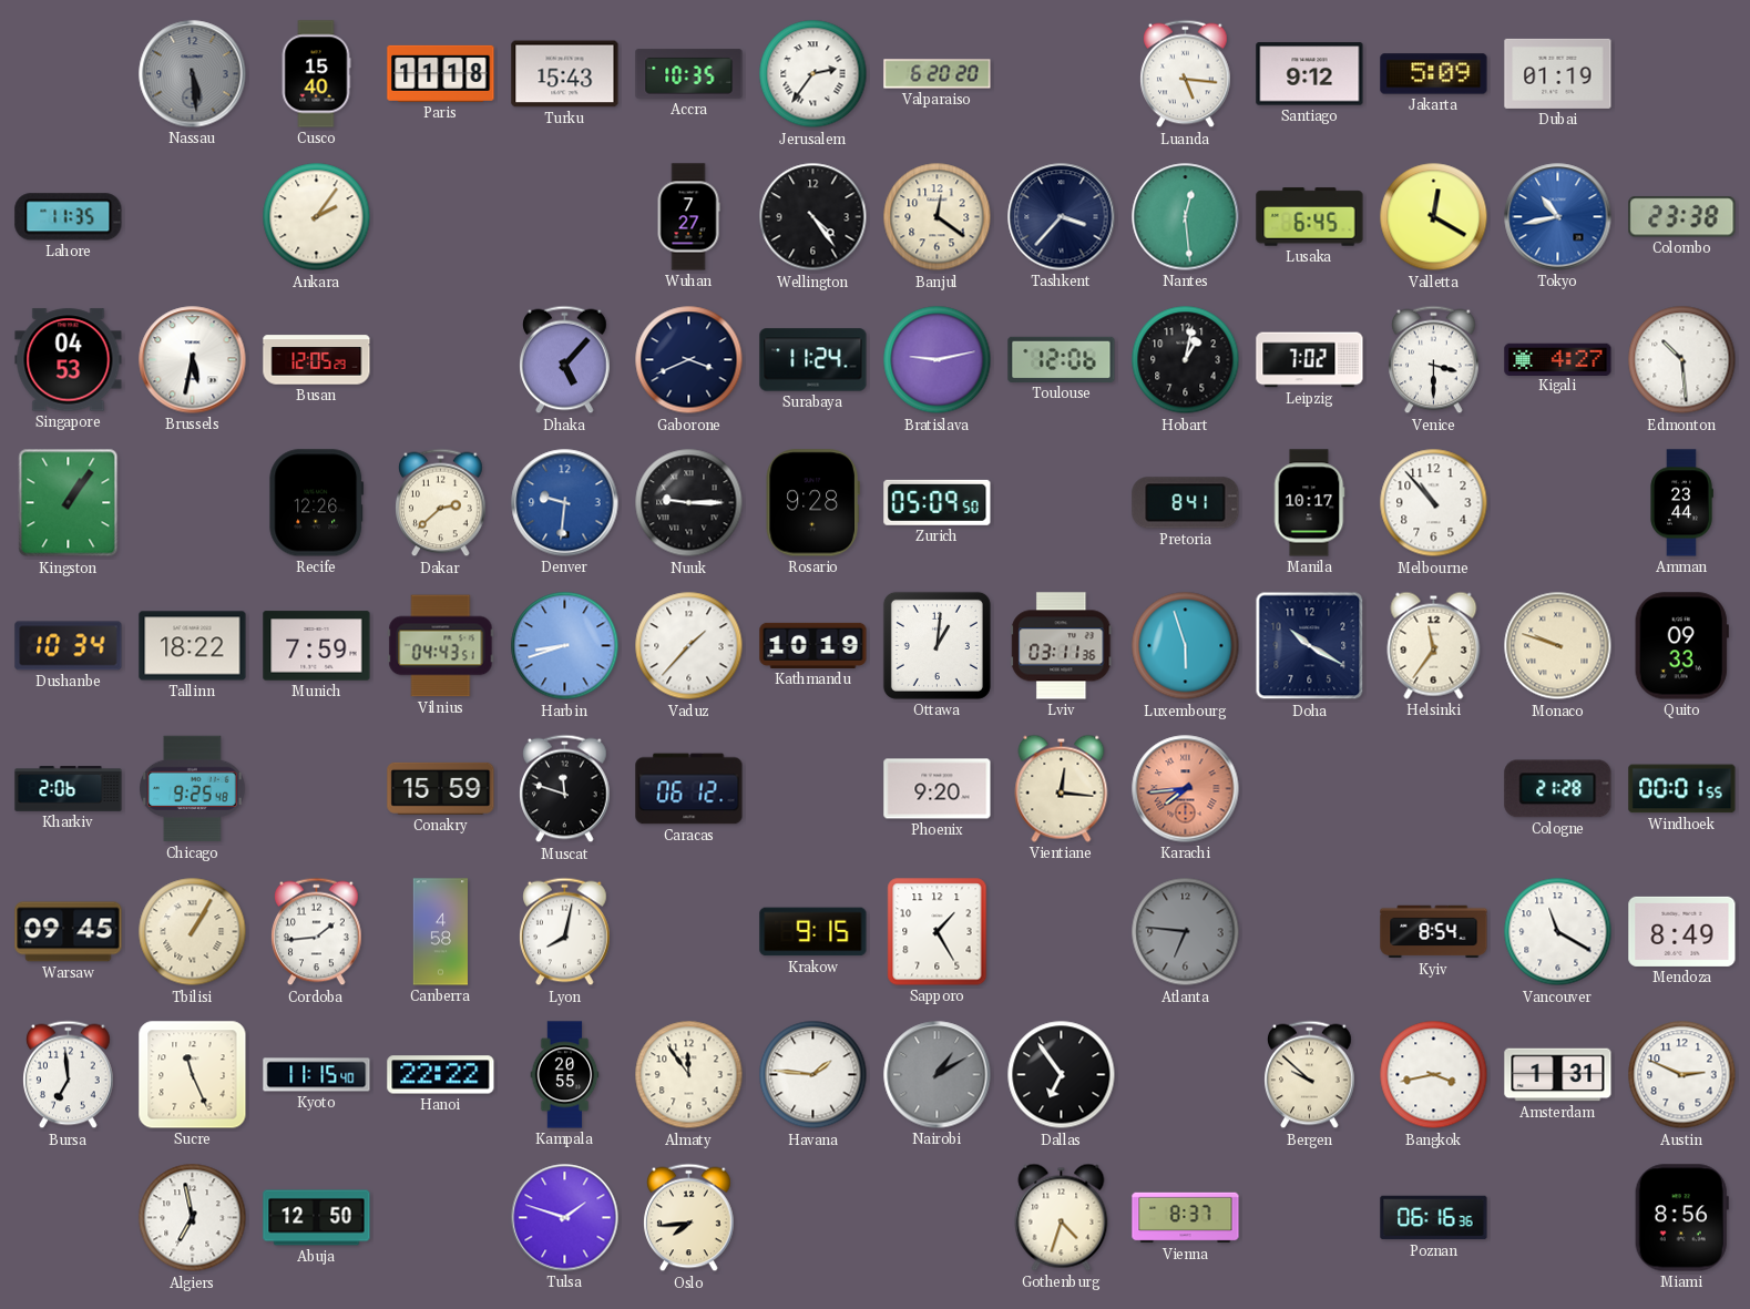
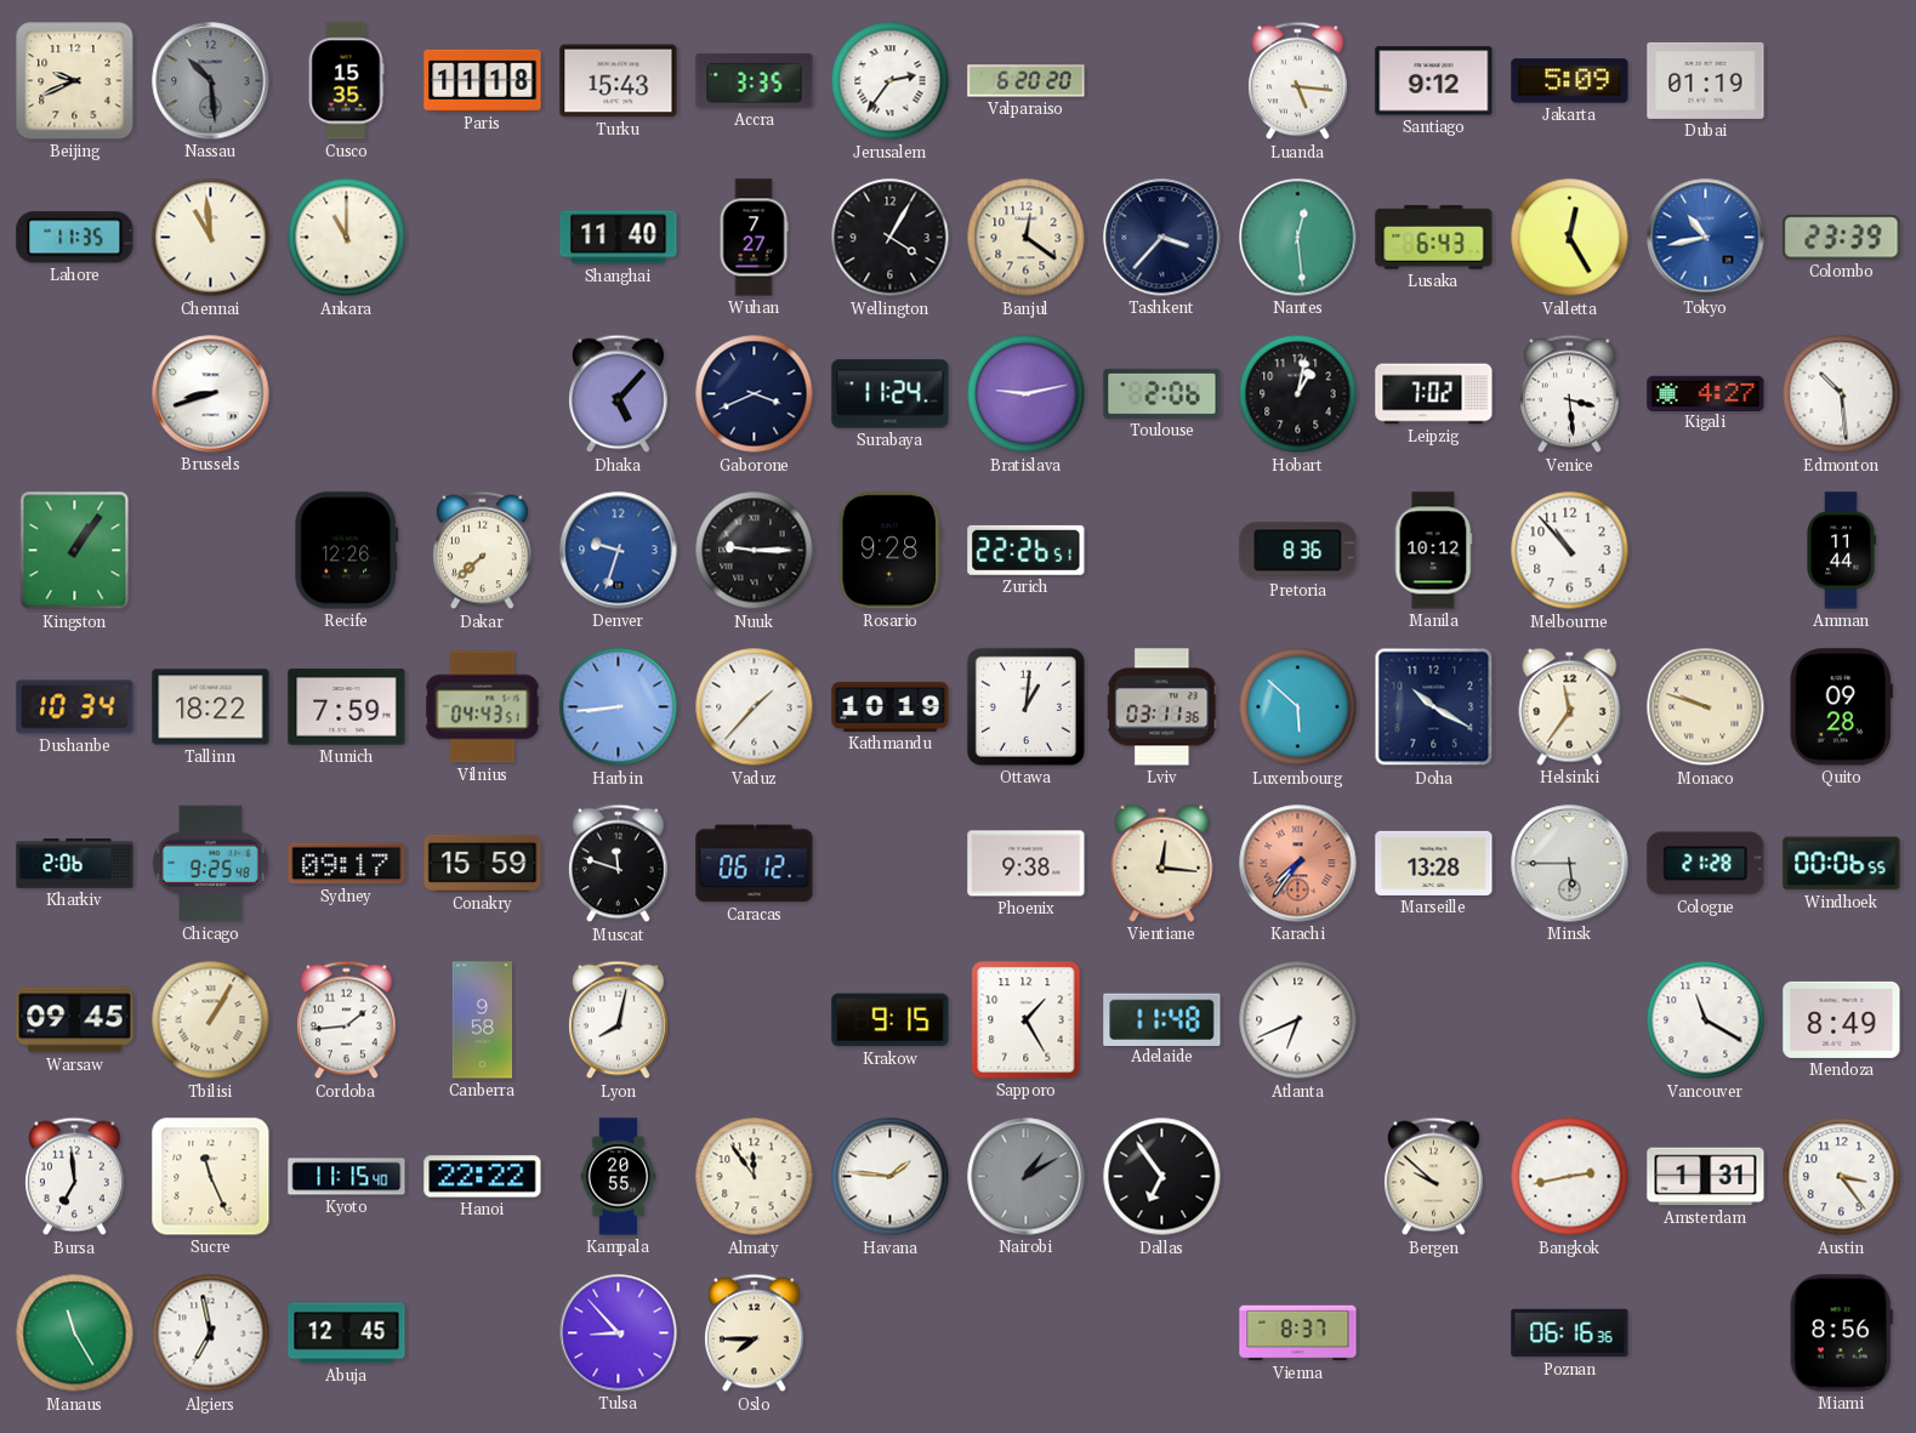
Beijing: none -> 9:41 (75, 81)
Nassau: 5:29 -> 10:29 (211, 81)
Cusco: 15:40 -> 15:35 (346, 81)
Accra: 10:35 -> 3:35 (755, 81)
Chennai: none -> 10:59 (211, 238)
Ankara: 2:06 -> 11:00 (347, 238)
Shanghai: none -> 11:40 (619, 238)
Wellington: 4:24 -> 4:05 (891, 238)
Lusaka: 6:45 -> 6:43 (1434, 238)
Valletta: 12:20 -> 12:25 (1570, 238)
Colombo: 23:38 -> 23:39 (1842, 238)
Singapore: 04:53 -> none (69, 360)
Brussels: 5:32 -> 8:42 (211, 394)
Busan: 12:05 -> none (317, 360)
Toulouse: 12:06 -> 2:06 (1162, 393)
Venice: 3:30 -> 3:29 (1570, 394)
Dakar: 2:38 -> 7:38 (483, 551)
Denver: 9:31 -> 9:33 (619, 551)
Zurich: 05:09 -> 22:26 (1027, 550)
Pretoria: 8:41 -> 8:36 (1298, 551)
Manila: 10:17 -> 10:12 (1433, 551)
Amman: 23:44 -> 11:44 (1841, 551)
Harbin: 8:42 -> 8:44 (619, 707)
Luxembourg: 5:57 -> 5:52 (1298, 707)
Quito: 09:33 -> 09:28 (1841, 707)
Sydney: none -> 09:17 (347, 864)
Phoenix: 9:20 -> 9:38 (1027, 864)
Karachi: 7:44 -> 7:36 (1298, 864)
Marseille: none -> 13:28 (1434, 863)
Minsk: none -> 5:45 (1570, 864)
Windhoek: 00:01 -> 00:06 (1842, 864)
Canberra: 4:58 -> 9:58 (483, 1020)
Adelaide: none -> 11:48 (1162, 1019)
Atlanta: 6:46 -> 6:41 (1298, 1020)
Atlanta dial: grey -> white (1298, 1020)
Kyiv: 8:54 -> none (1434, 932)
Bangkok: 3:43 -> 2:43 (1570, 1177)
Austin: 2:49 -> 3:24 (1842, 1177)
Manaus: none -> 11:25 (75, 1334)
Abuja: 12:50 -> 12:45 (347, 1334)
Tulsa: 1:48 -> 8:53 (619, 1334)
Oslo: 7:44 -> 7:45 (755, 1334)
Gothenburg: 4:33 -> none (1062, 1217)
